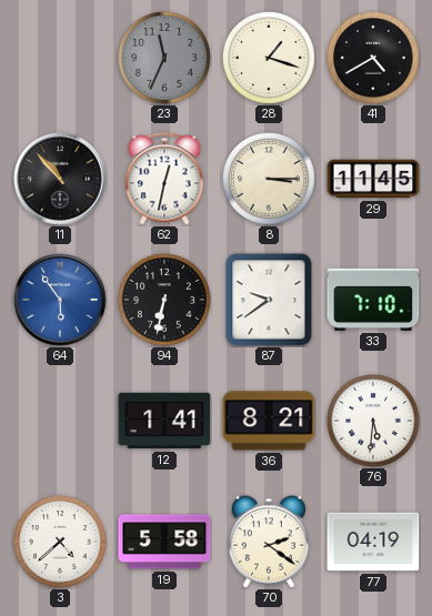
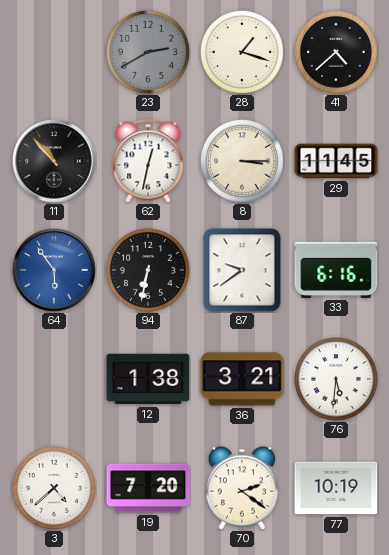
23: 11:34 -> 2:40 (149, 53)
41: 4:40 -> 4:38 (337, 53)
33: 7:10 -> 6:16 (336, 270)
12: 1:41 -> 1:38 (148, 379)
36: 8:21 -> 3:21 (242, 379)
19: 5:58 -> 7:20 (148, 488)
77: 04:19 -> 10:19 (336, 488)
